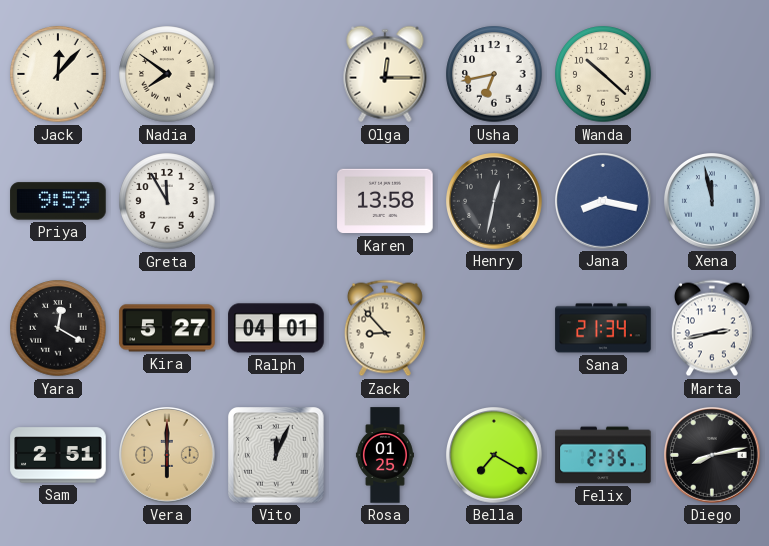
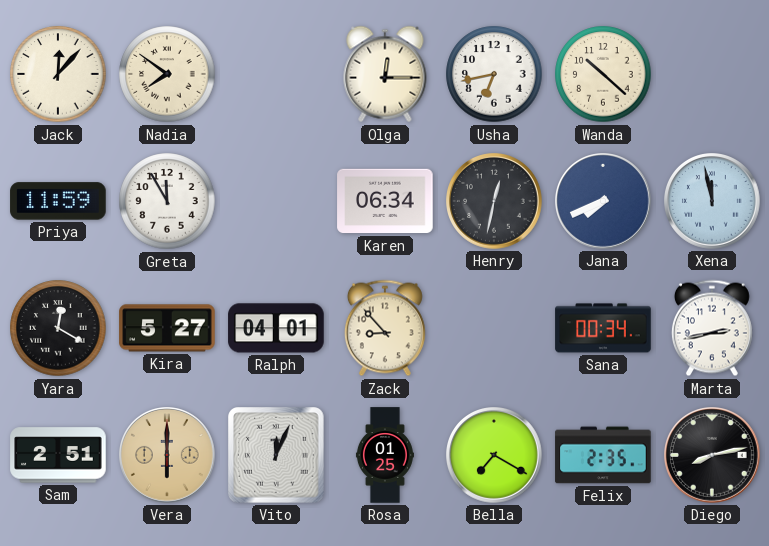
Priya: 9:59 -> 11:59 (58, 201)
Karen: 13:58 -> 06:34 (385, 201)
Jana: 8:17 -> 7:41 (604, 202)
Sana: 21:34 -> 00:34 (603, 328)
